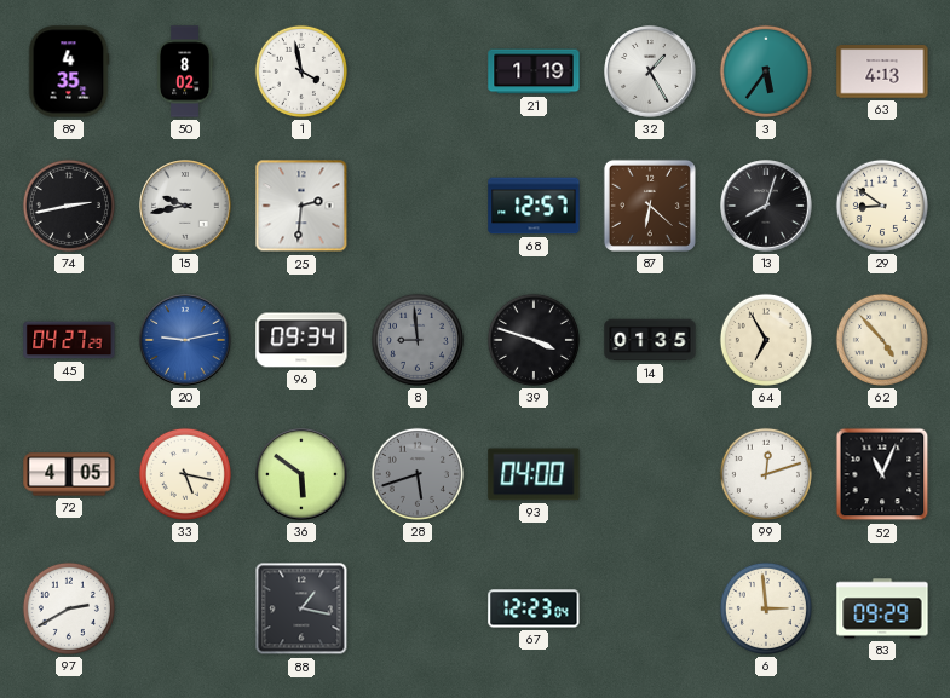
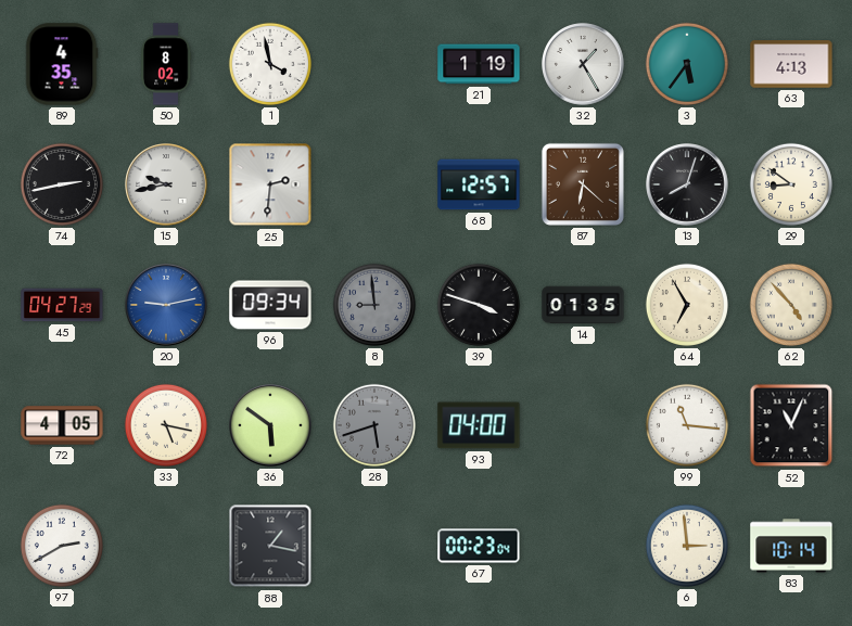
99: 12:12 -> 11:16 (687, 425)
67: 12:23 -> 00:23 (479, 546)
83: 09:29 -> 10:14 (791, 546)
